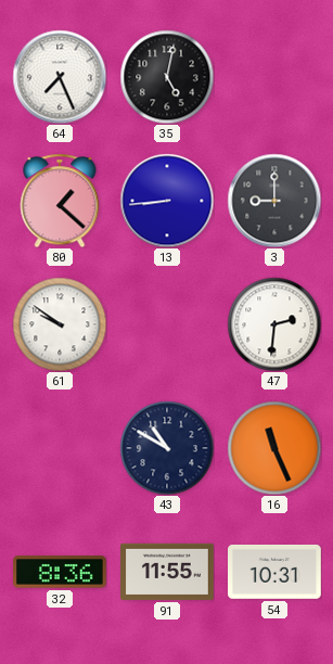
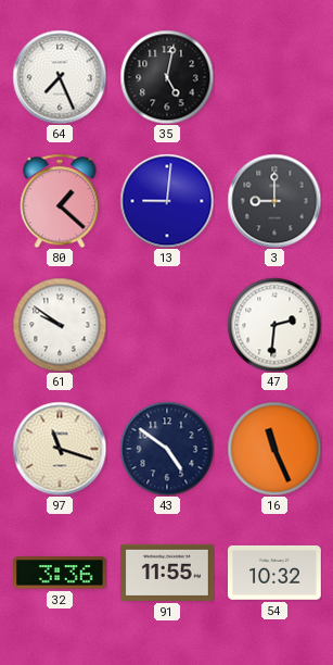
13: 8:44 -> 9:01 (167, 201)
97: none -> 11:18 (60, 449)
43: 10:50 -> 4:51 (167, 449)
32: 8:36 -> 3:36 (61, 573)
54: 10:31 -> 10:32 (276, 573)
